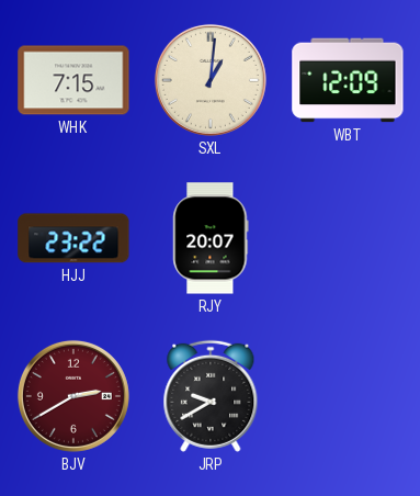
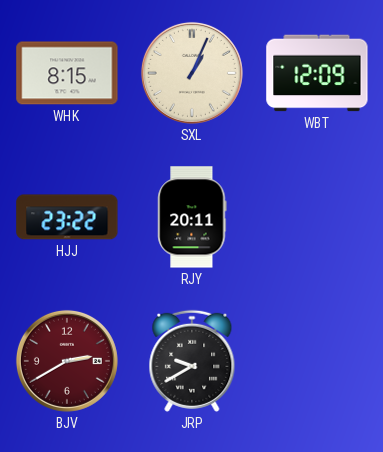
WHK: 7:15 -> 8:15 (67, 73)
SXL: 1:01 -> 1:04 (192, 73)
RJY: 20:07 -> 20:11 (192, 217)
